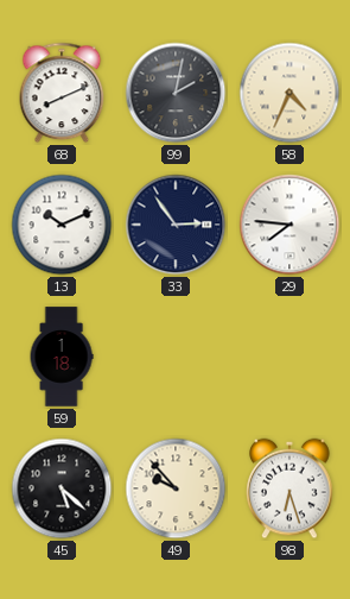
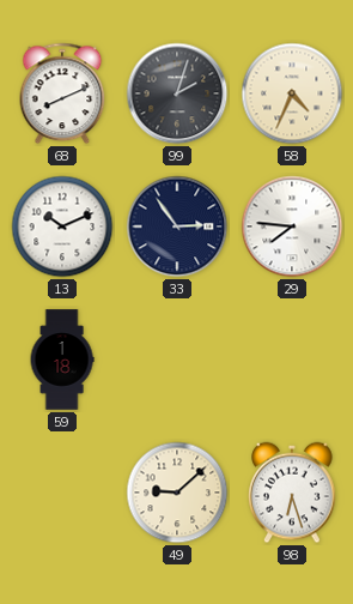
99: 2:02 -> 2:03 (177, 93)
45: 5:22 -> none (62, 488)
49: 9:53 -> 9:08 (177, 493)
